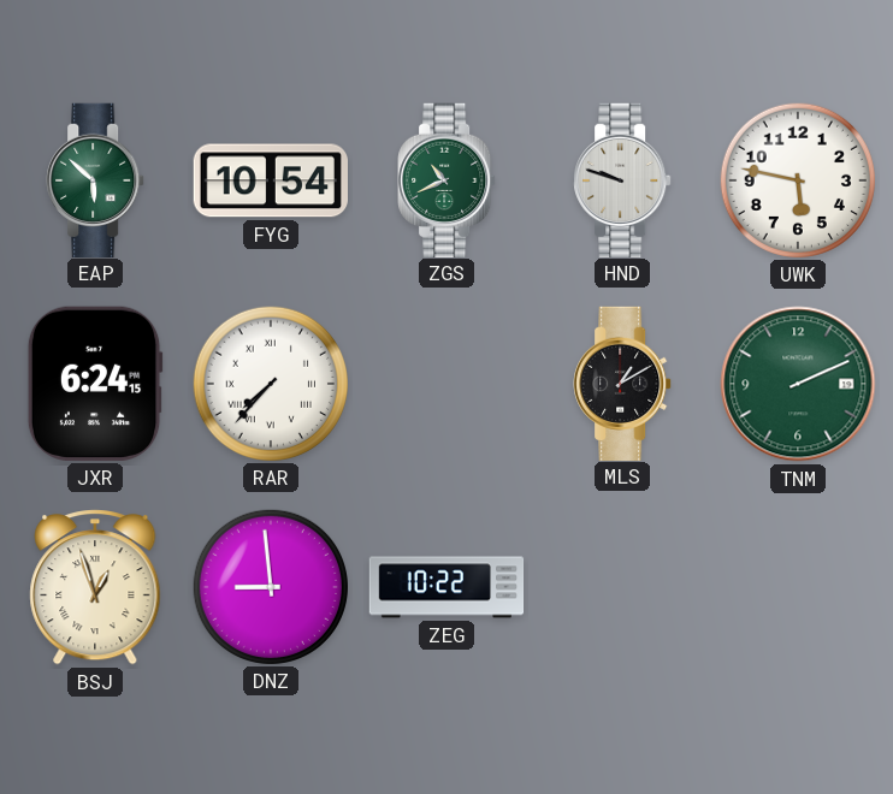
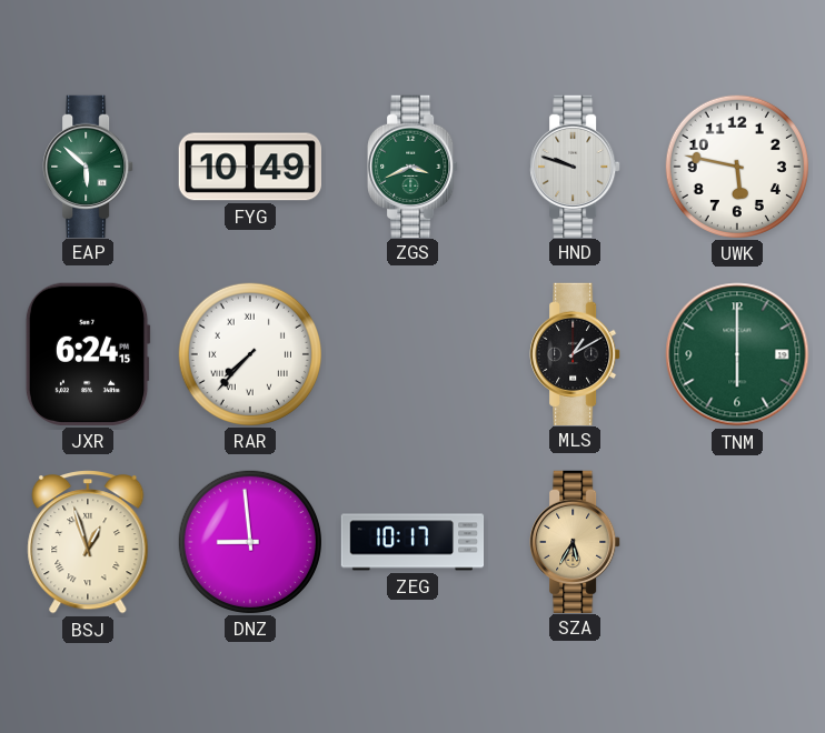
FYG: 10:54 -> 10:49 (249, 167)
ZGS: 10:41 -> 3:41 (412, 165)
TNM: 2:11 -> 6:00 (737, 354)
ZEG: 10:22 -> 10:17 (412, 542)
SZA: none -> 5:35 (575, 541)
